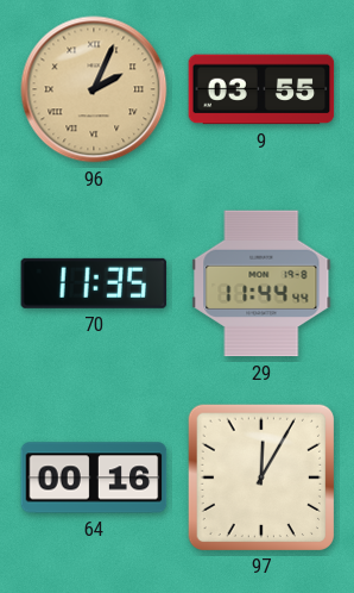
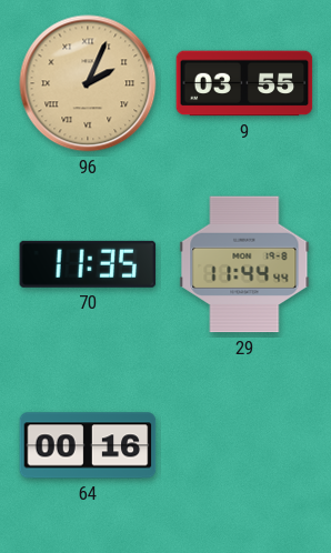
97: 12:05 -> none (260, 476)
